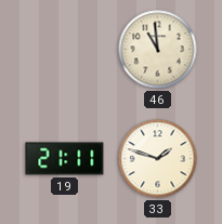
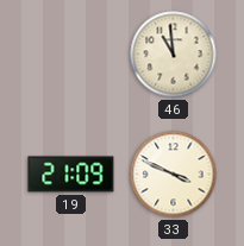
19: 21:11 -> 21:09 (71, 175)
33: 1:48 -> 3:49 (174, 175)
